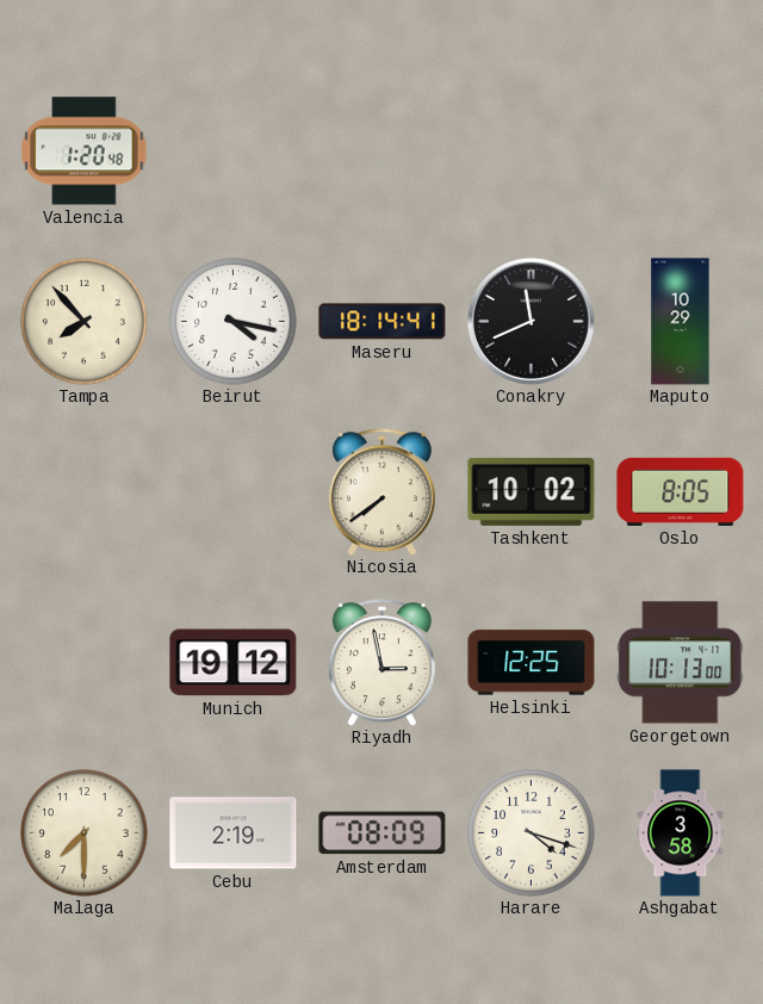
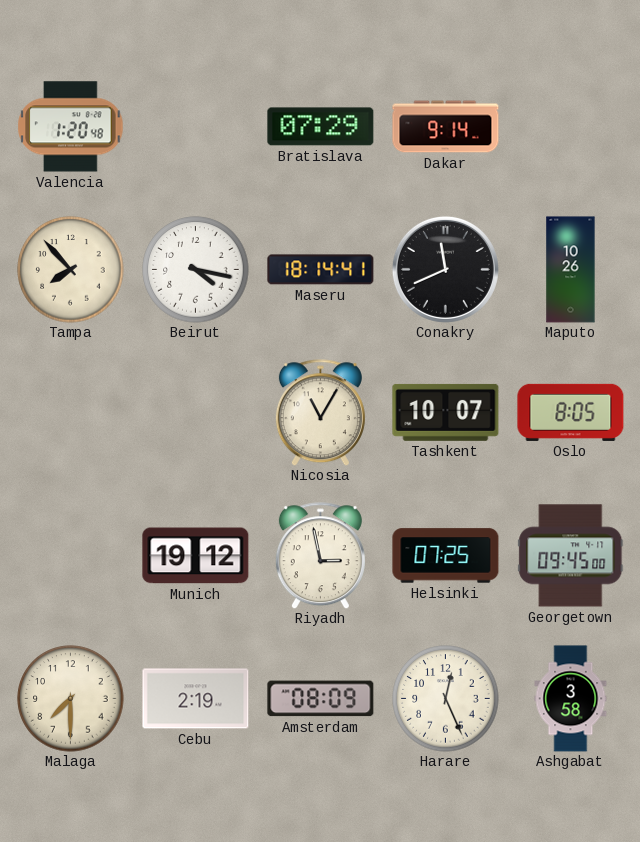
Bratislava: none -> 07:29 (321, 127)
Dakar: none -> 9:14 (446, 127)
Maputo: 10:29 -> 10:26 (571, 270)
Nicosia: 7:39 -> 11:05 (320, 413)
Tashkent: 10:02 -> 10:07 (446, 412)
Helsinki: 12:25 -> 07:25 (446, 556)
Georgetown: 10:13 -> 09:45 (571, 556)
Harare: 4:18 -> 12:26 (446, 699)
